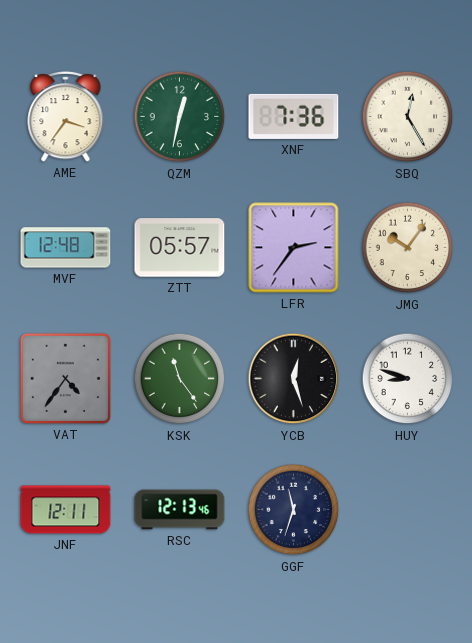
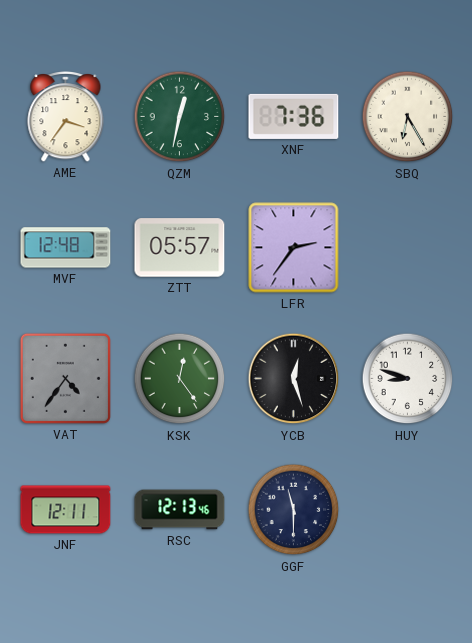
SBQ: 12:25 -> 6:25 (408, 117)
JMG: 10:06 -> none (408, 248)
KSK: 11:24 -> 12:24 (180, 379)
GGF: 11:33 -> 11:30 (294, 510)
